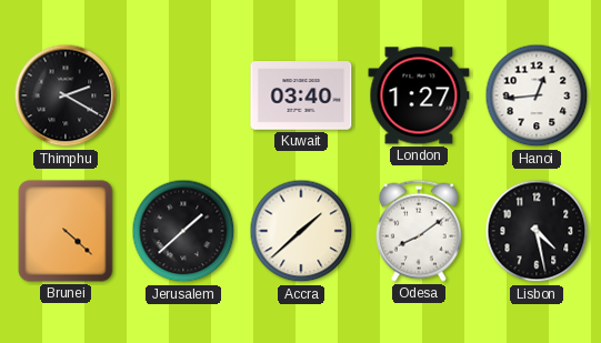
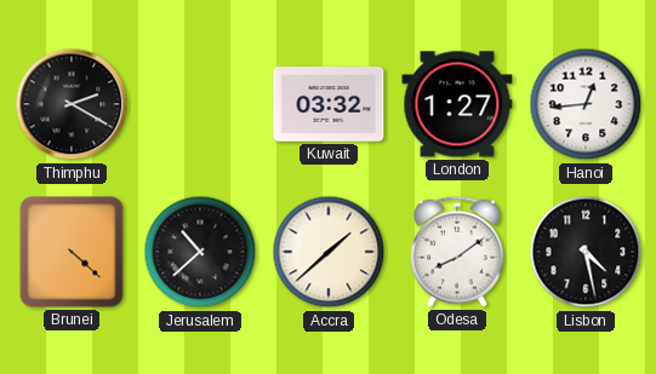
Kuwait: 03:40 -> 03:32 (329, 104)
Jerusalem: 1:38 -> 10:38 (200, 252)
